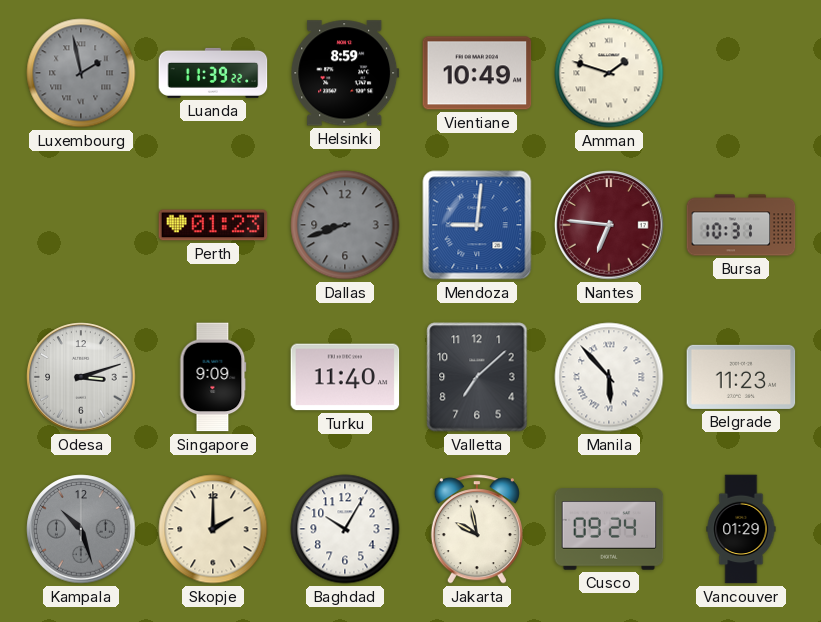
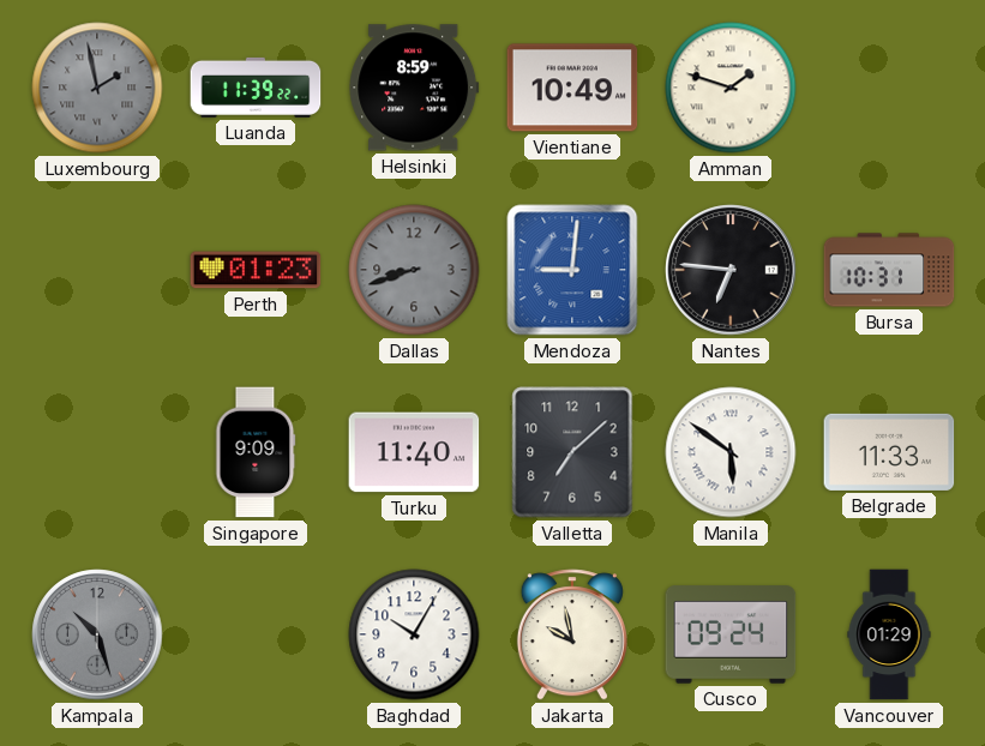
Nantes dial: burgundy -> black (731, 270)
Odesa: 3:12 -> none (81, 377)
Manila: 5:53 -> 5:51 (731, 452)
Belgrade: 11:23 -> 11:33 (889, 452)
Skopje: 2:00 -> none (213, 529)
